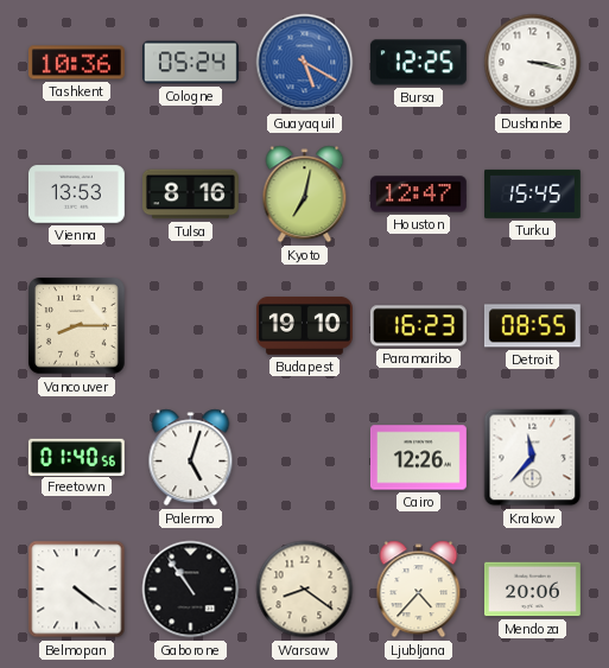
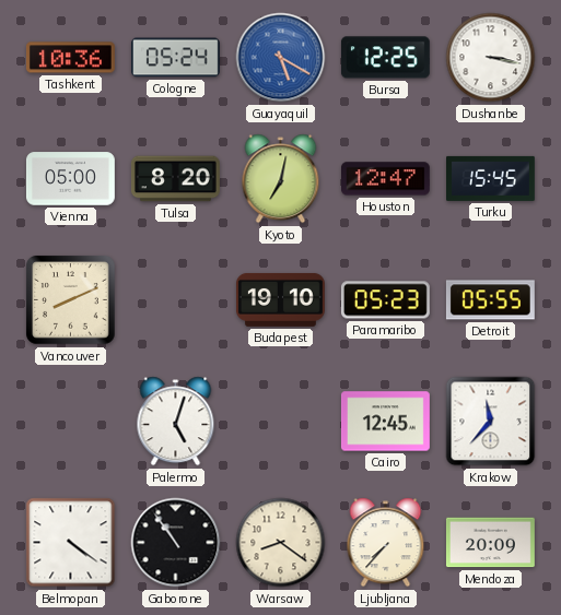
Vienna: 13:53 -> 05:00 (70, 179)
Tulsa: 8:16 -> 8:20 (175, 179)
Vancouver: 8:15 -> 8:11 (71, 300)
Paramaribo: 16:23 -> 05:23 (385, 300)
Detroit: 08:55 -> 05:55 (490, 300)
Freetown: 01:40 -> none (76, 457)
Cairo: 12:26 -> 12:45 (385, 422)
Ljubljana: 4:37 -> 7:37 (386, 543)
Mendoza: 20:06 -> 20:09 (490, 543)
